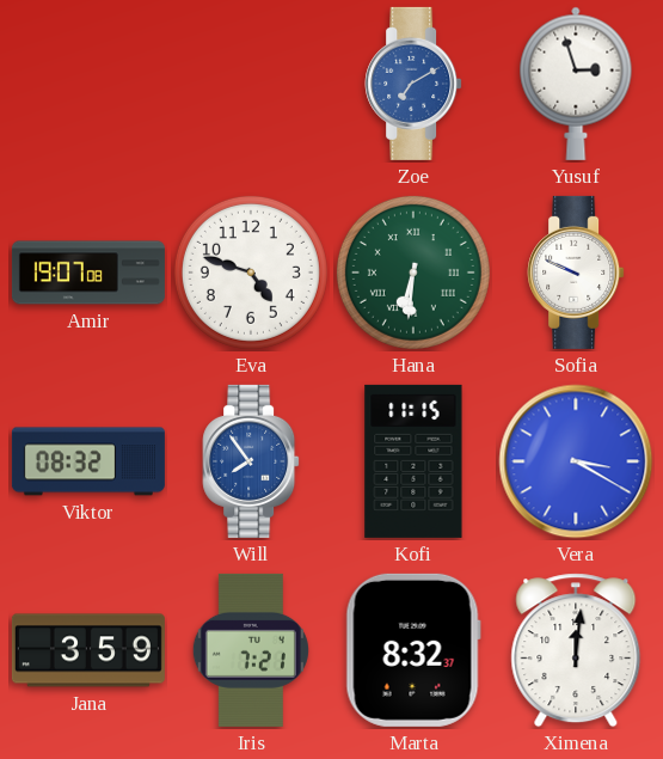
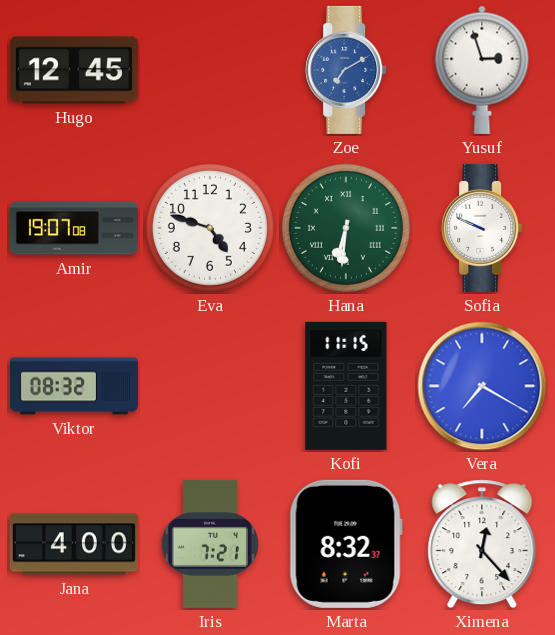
Hugo: none -> 12:45 (74, 70)
Will: 7:54 -> none (251, 461)
Vera: 3:20 -> 7:20 (482, 386)
Jana: 3:59 -> 4:00 (74, 544)
Ximena: 12:01 -> 12:23 (482, 544)
